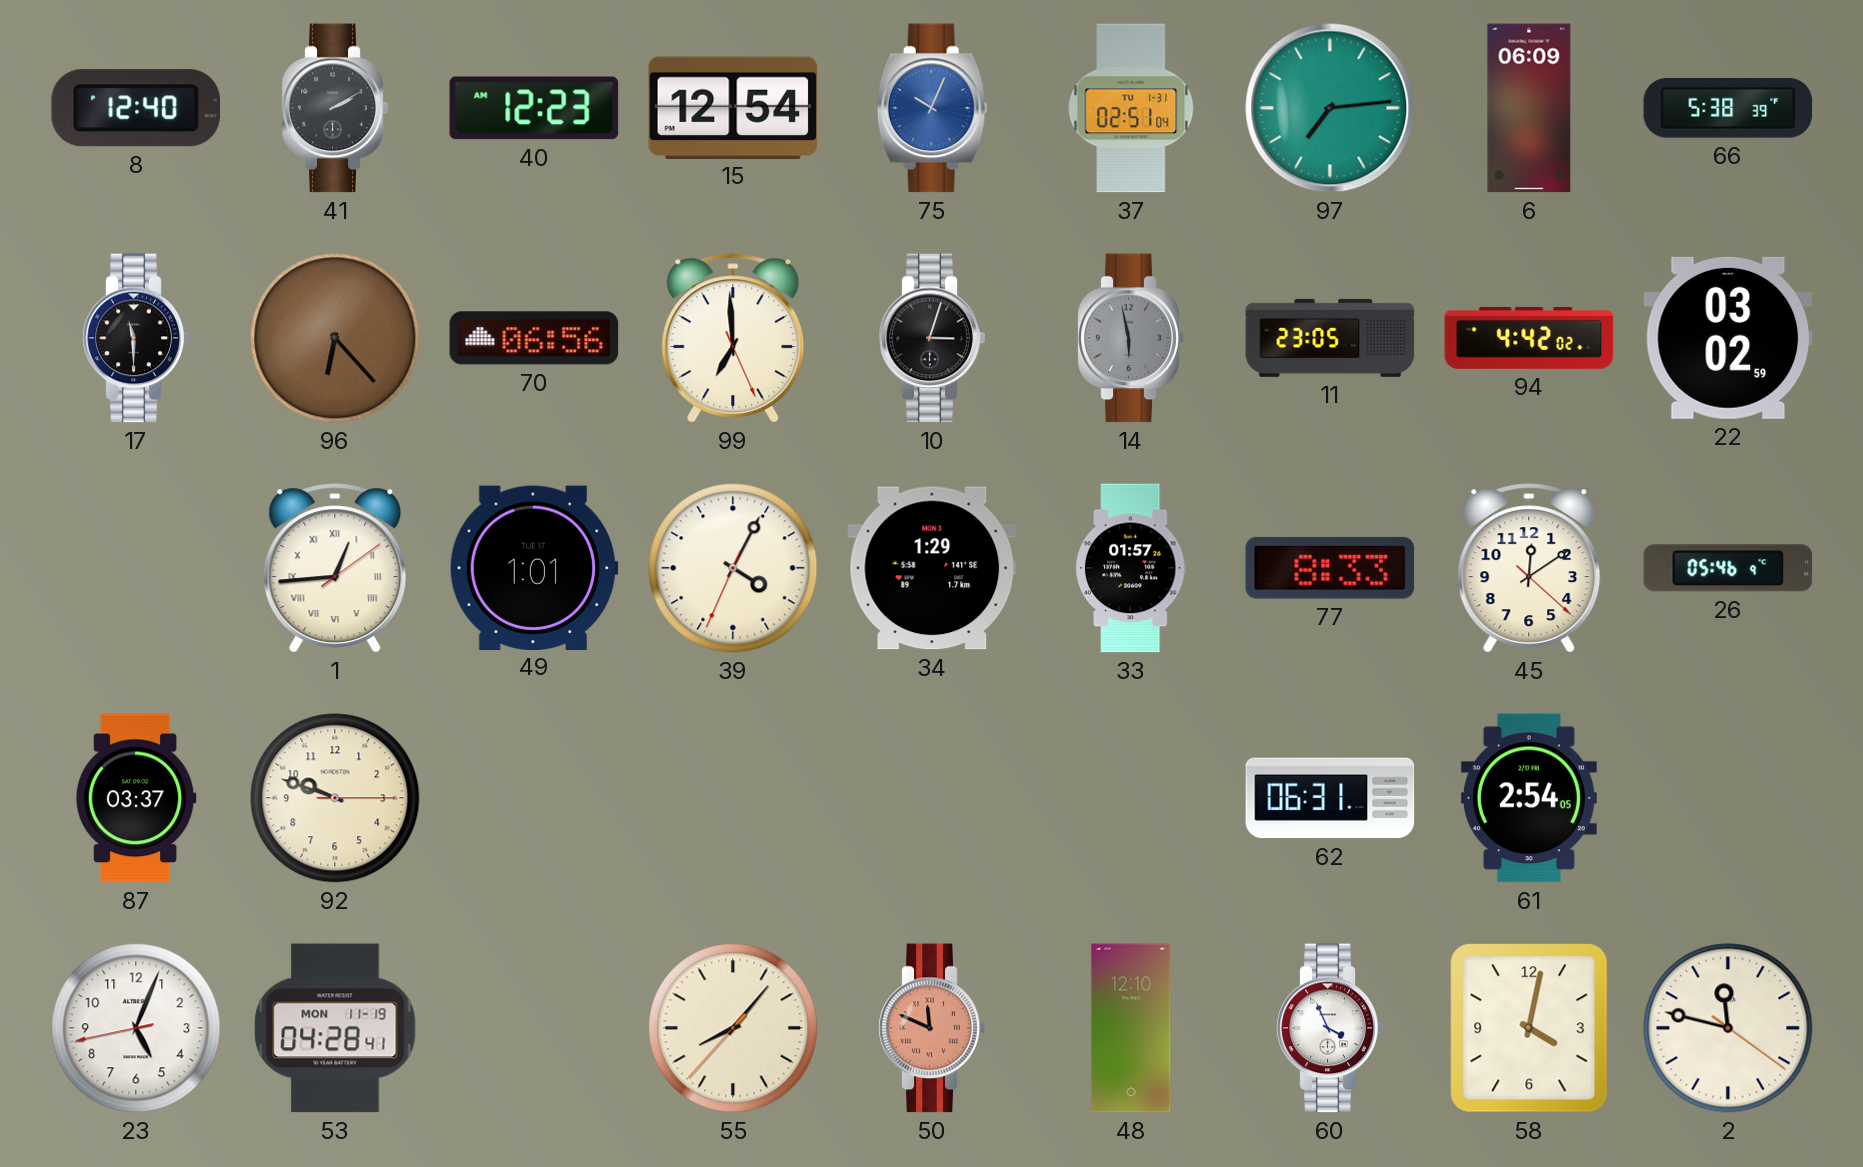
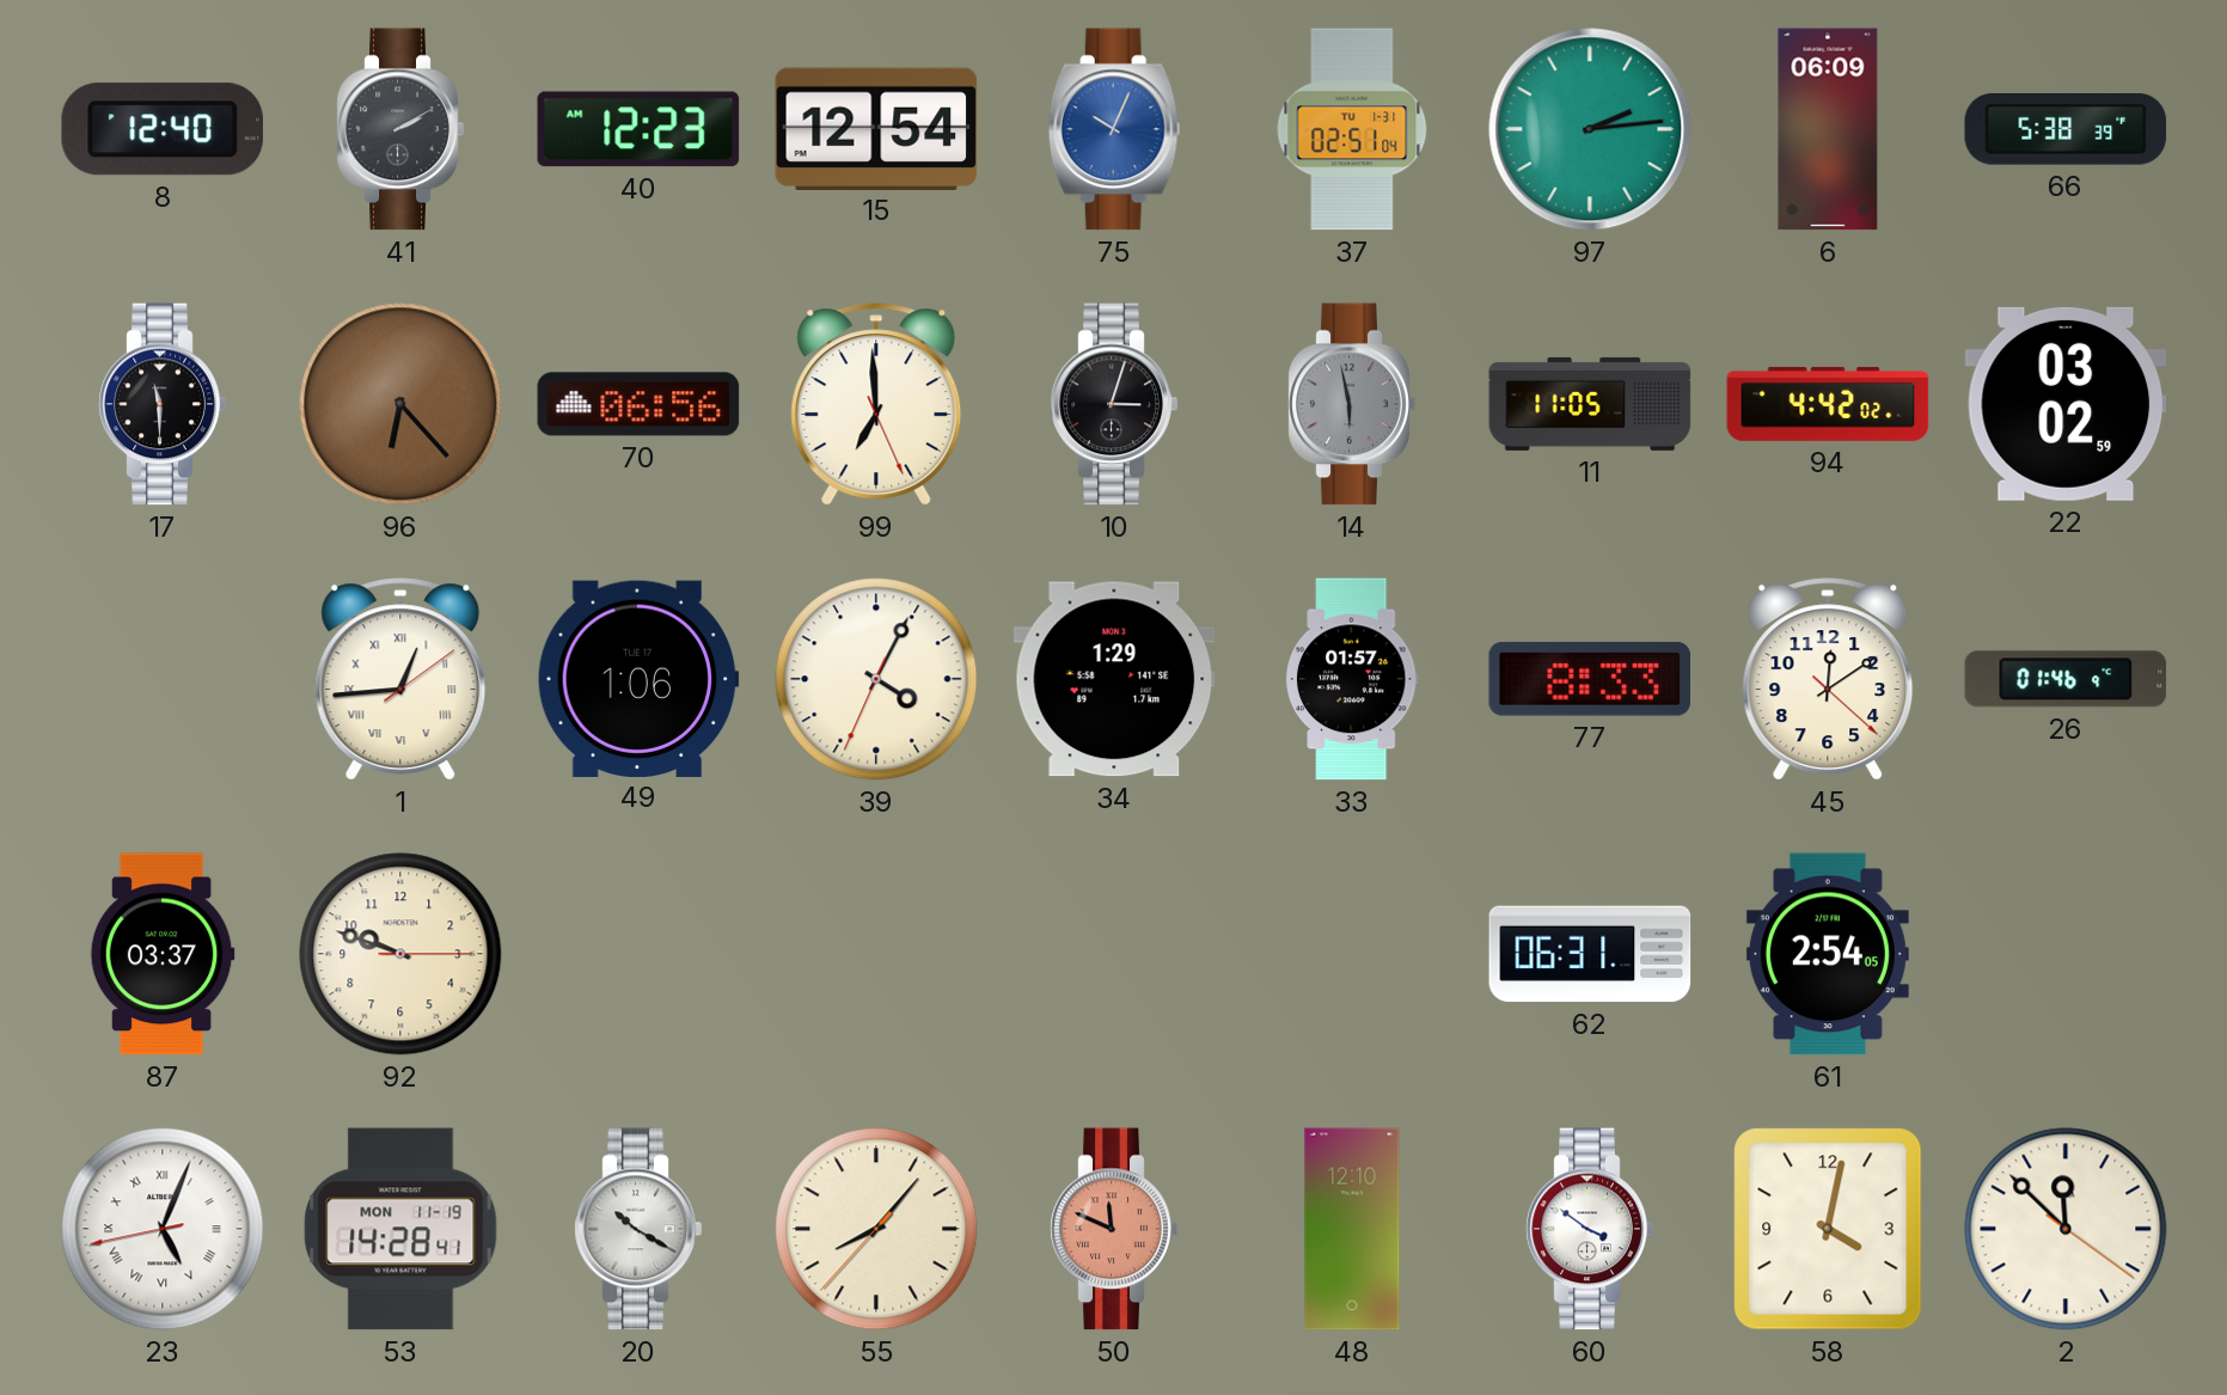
97: 7:14 -> 2:14 (1590, 129)
11: 23:05 -> 11:05 (1590, 404)
49: 1:01 -> 1:06 (638, 678)
26: 05:46 -> 01:46 (2066, 679)
23 numerals: Arabic -> Roman (163, 1229)
53: 04:28 -> 14:28 (400, 1229)
20: none -> 10:20 (638, 1229)
60: 3:56 -> 3:51 (1590, 1229)
2: 11:47 -> 11:52 (2066, 1229)
